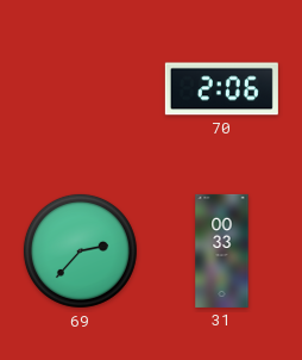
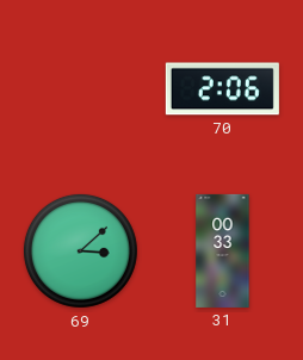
69: 2:37 -> 3:08 (80, 250)
